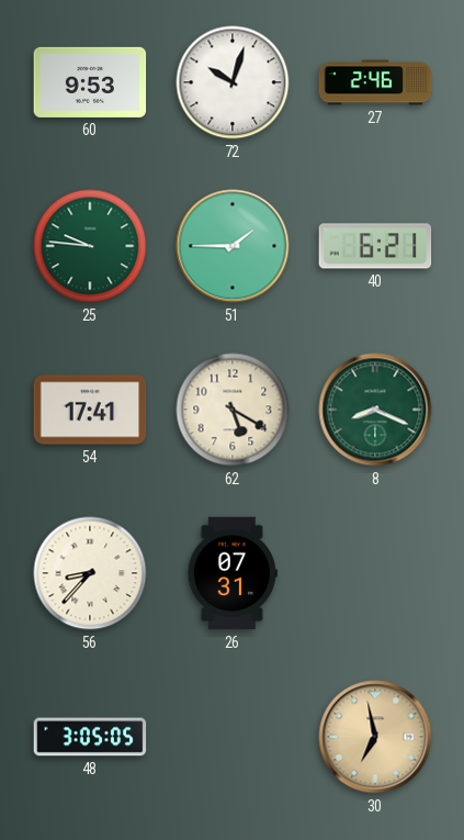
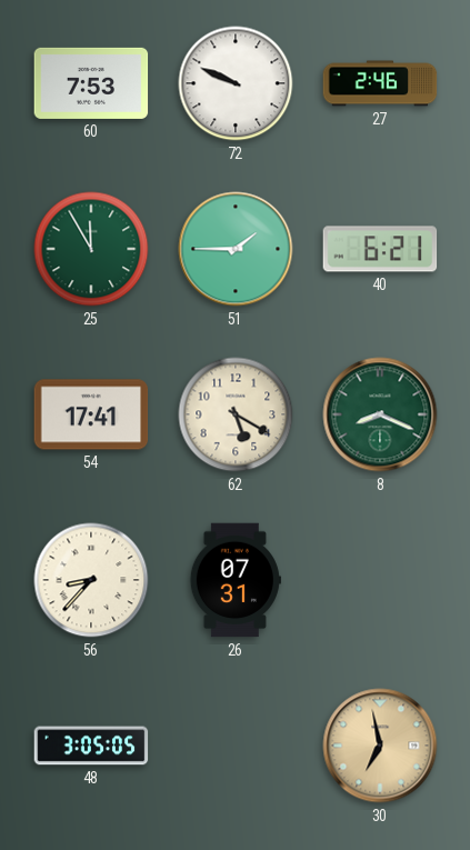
60: 9:53 -> 7:53 (91, 83)
72: 10:03 -> 9:49 (236, 83)
25: 9:46 -> 11:55 (91, 249)
